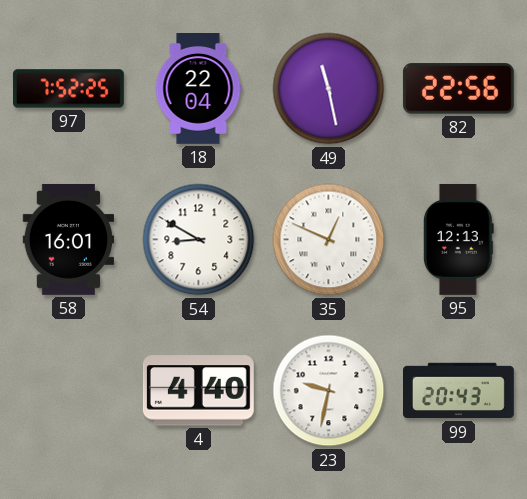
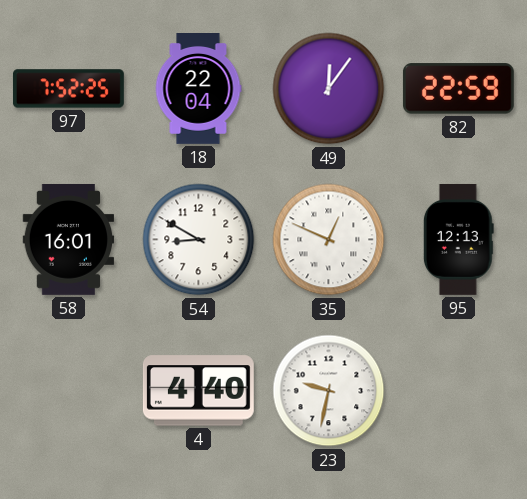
49: 11:28 -> 12:06 (329, 89)
82: 22:56 -> 22:59 (458, 89)
99: 20:43 -> none (459, 391)
